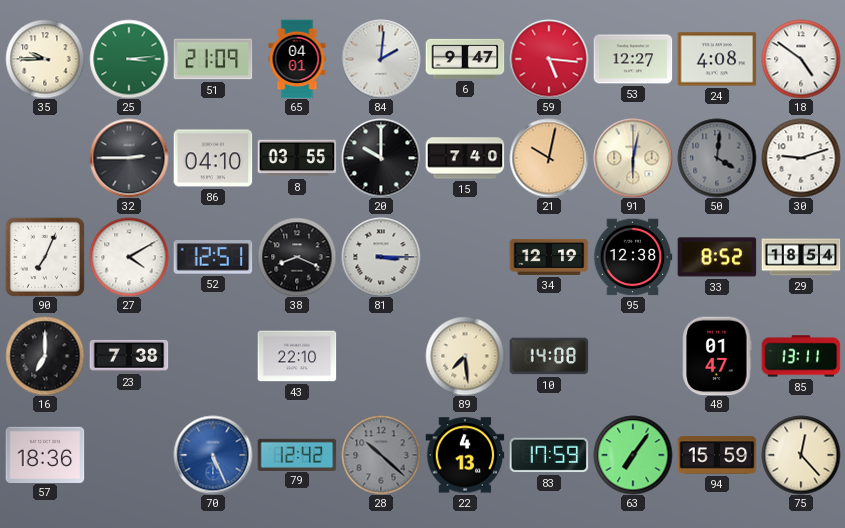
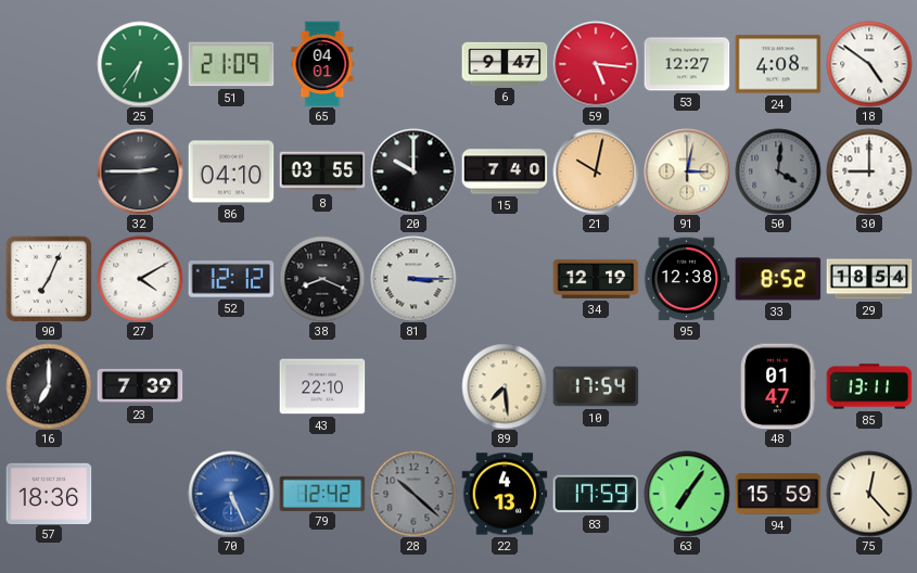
35: 9:45 -> none (45, 59)
25: 3:14 -> 6:36 (140, 64)
84: 2:01 -> none (381, 59)
91: 6:02 -> 3:02 (687, 171)
30: 9:12 -> 9:00 (869, 171)
52: 12:51 -> 12:12 (231, 279)
23: 7:38 -> 7:39 (140, 386)
10: 14:08 -> 17:54 (596, 386)
